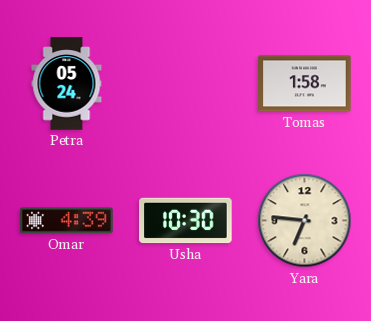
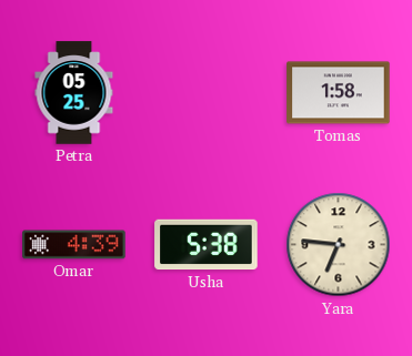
Petra: 05:24 -> 05:25 (74, 93)
Usha: 10:30 -> 5:38 (207, 245)
